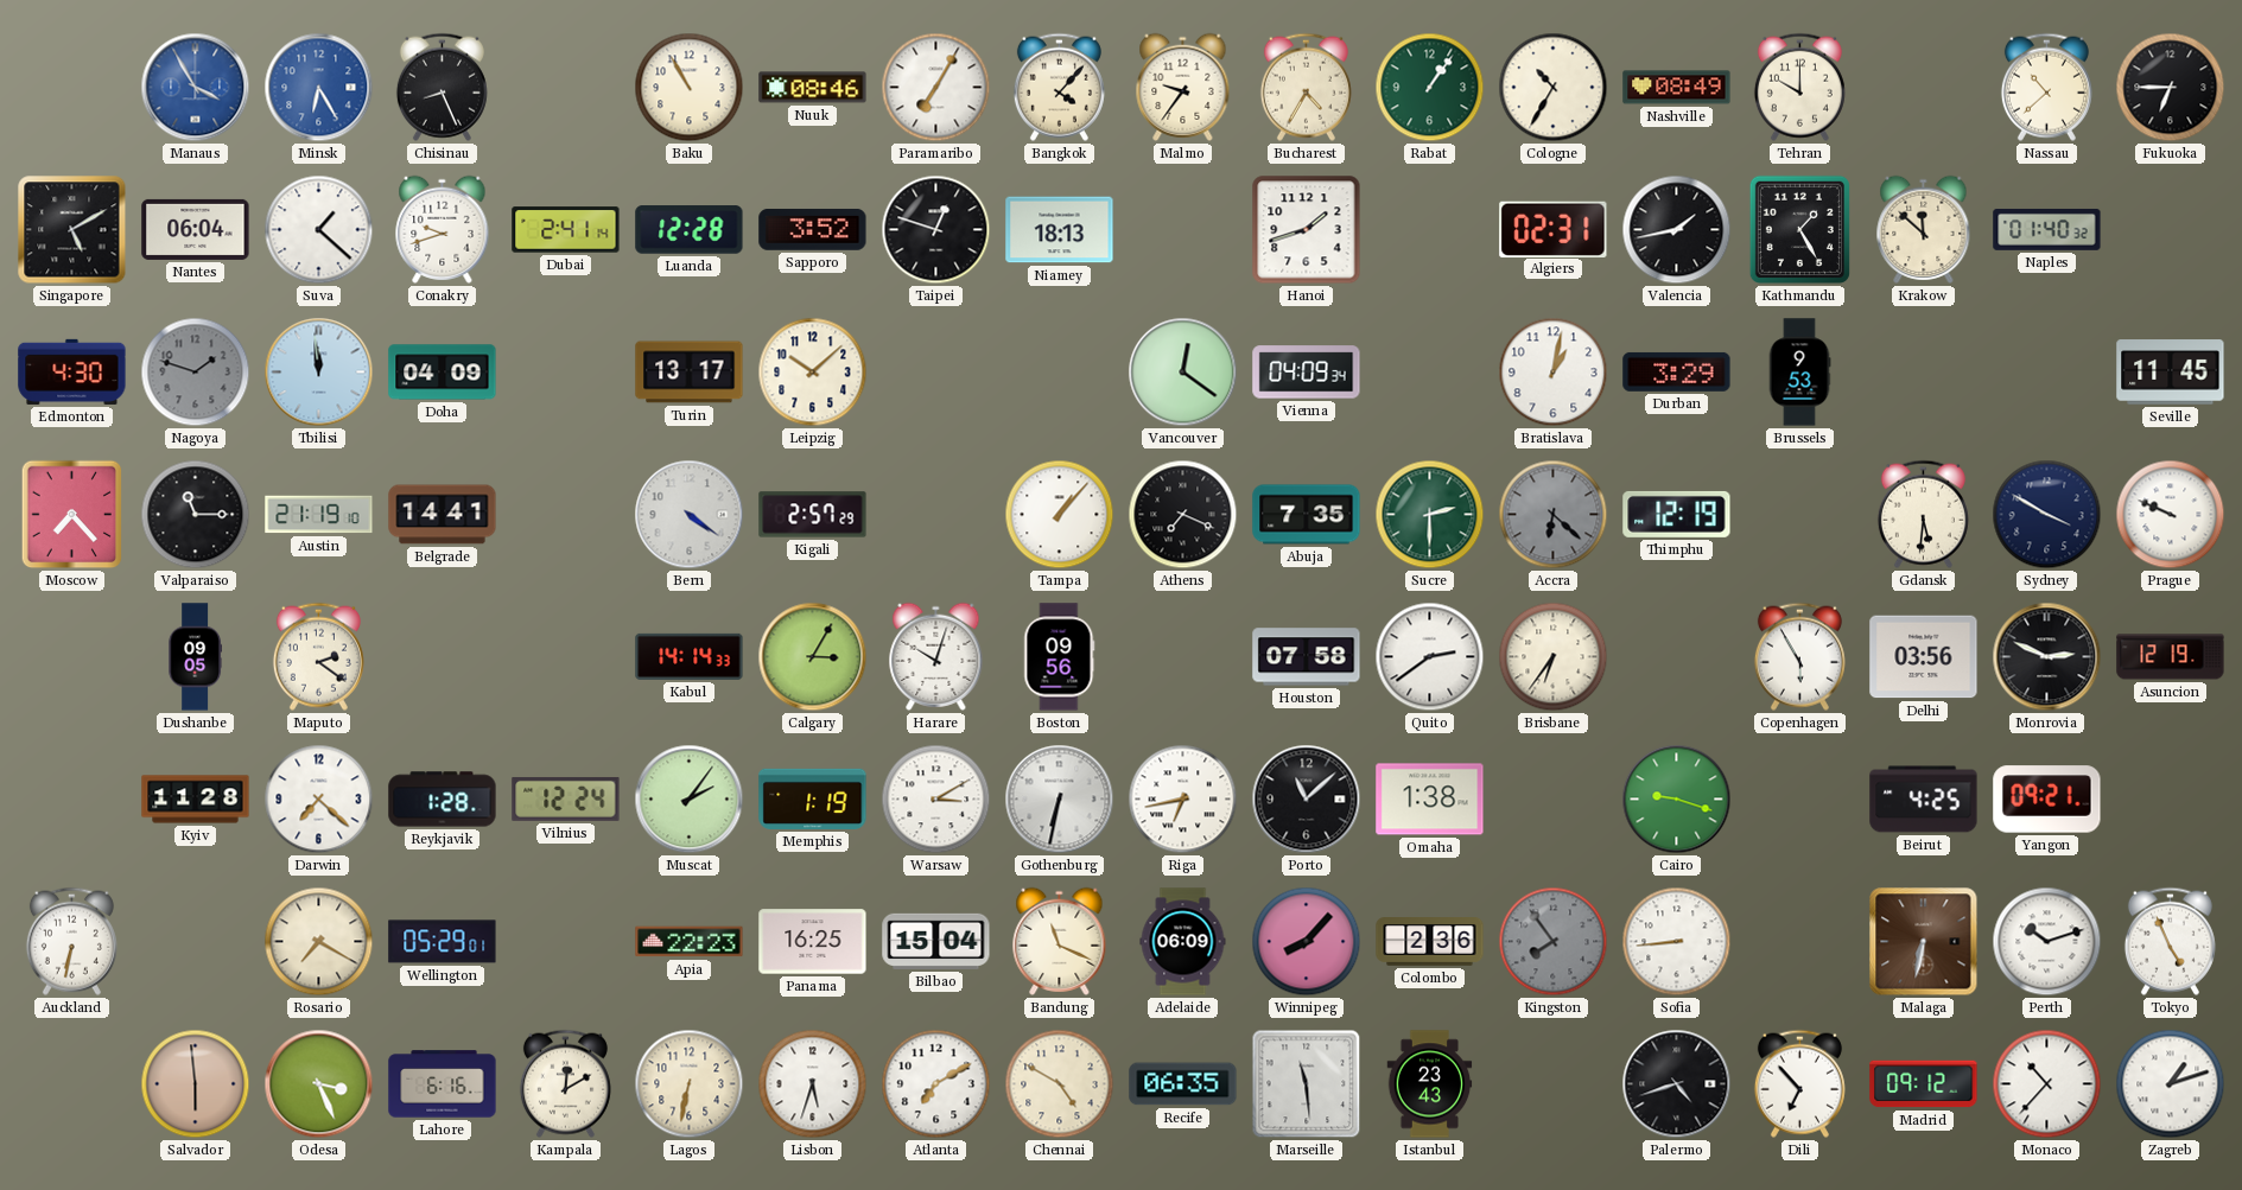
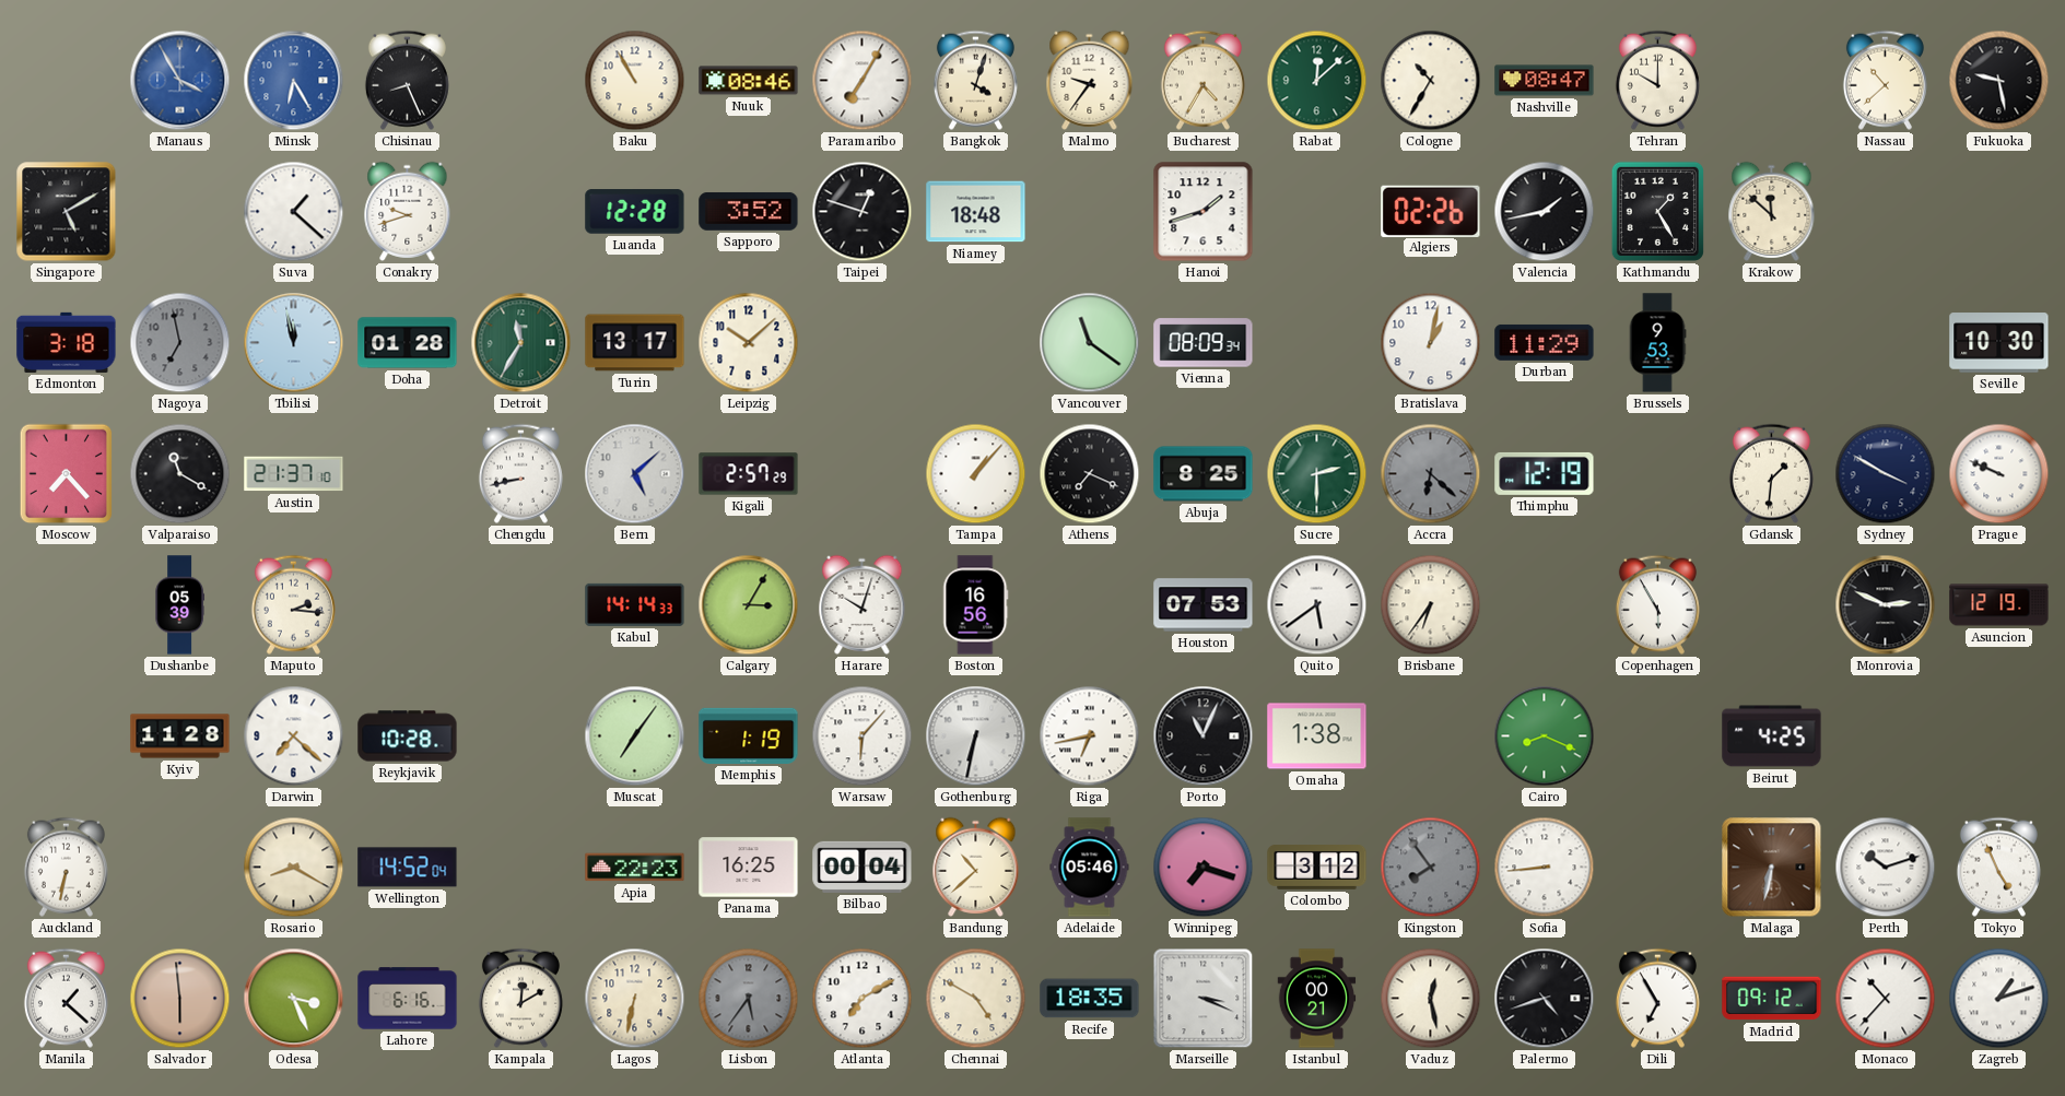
Bangkok: 4:07 -> 4:03 (975, 80)
Rabat: 1:06 -> 12:08 (1317, 81)
Nashville: 08:49 -> 08:47 (1545, 81)
Fukuoka: 6:45 -> 9:28 (1999, 81)
Nantes: 06:04 -> none (196, 229)
Dubai: 2:41 -> none (566, 230)
Niamey: 18:13 -> 18:48 (976, 212)
Algiers: 02:31 -> 02:26 (1431, 211)
Naples: 01:40 -> none (2047, 229)
Edmonton: 4:30 -> 3:18 (67, 342)
Nagoya: 1:48 -> 6:58 (180, 343)
Tbilisi: 11:59 -> 11:58 (294, 343)
Doha: 04:09 -> 01:28 (408, 343)
Detroit: none -> 11:35 (521, 343)
Vancouver: 12:21 -> 11:21 (1090, 343)
Vienna: 04:09 -> 08:09 (1204, 343)
Durban: 3:29 -> 11:29 (1545, 342)
Seville: 11:45 -> 10:30 (1999, 343)
Valparaiso: 11:15 -> 11:20 (180, 474)
Austin: 21:19 -> 21:37 (294, 474)
Belgrade: 14:41 -> none (443, 515)
Chengdu: none -> 8:43 (520, 473)
Bern: 4:21 -> 5:08 (635, 474)
Abuja: 7:35 -> 8:25 (1204, 474)
Gdansk: 5:31 -> 1:31 (1771, 473)
Dushanbe: 09:05 -> 05:39 (179, 605)
Maputo: 2:21 -> 2:16 (293, 604)
Boston: 09:56 -> 16:56 (976, 605)
Houston: 07:58 -> 07:53 (1204, 605)
Quito: 2:39 -> 5:39 (1317, 605)
Delhi: 03:56 -> none (1924, 657)
Reykjavik: 1:28 -> 10:28 (408, 736)
Vilnius: 12:24 -> none (566, 798)
Muscat: 2:06 -> 7:06 (635, 736)
Warsaw: 3:10 -> 6:07 (863, 736)
Porto: 11:08 -> 11:04 (1204, 736)
Cairo: 9:18 -> 8:19 (1545, 736)
Yangon: 09:21 -> none (2047, 800)
Rosario: 7:20 -> 8:20 (294, 868)
Wellington: 05:29 -> 14:52 (408, 868)
Bilbao: 15:04 -> 00:04 (863, 867)
Bandung: 11:19 -> 10:38 (976, 867)
Adelaide: 06:09 -> 05:46 (1090, 868)
Winnipeg: 8:07 -> 7:18 (1204, 868)
Colombo: 2:36 -> 3:12 (1317, 868)
Manila: none -> 1:22 (66, 998)
Lisbon: 5:33 -> 5:36 (749, 999)
Lisbon dial: white -> grey (749, 999)
Recife: 06:35 -> 18:35 (1090, 999)
Marseille: 11:29 -> 3:19 (1204, 999)
Istanbul: 23:43 -> 00:21 (1317, 999)
Vaduz: none -> 12:28 (1431, 999)
Dili: 6:53 -> 6:55 (1657, 998)
